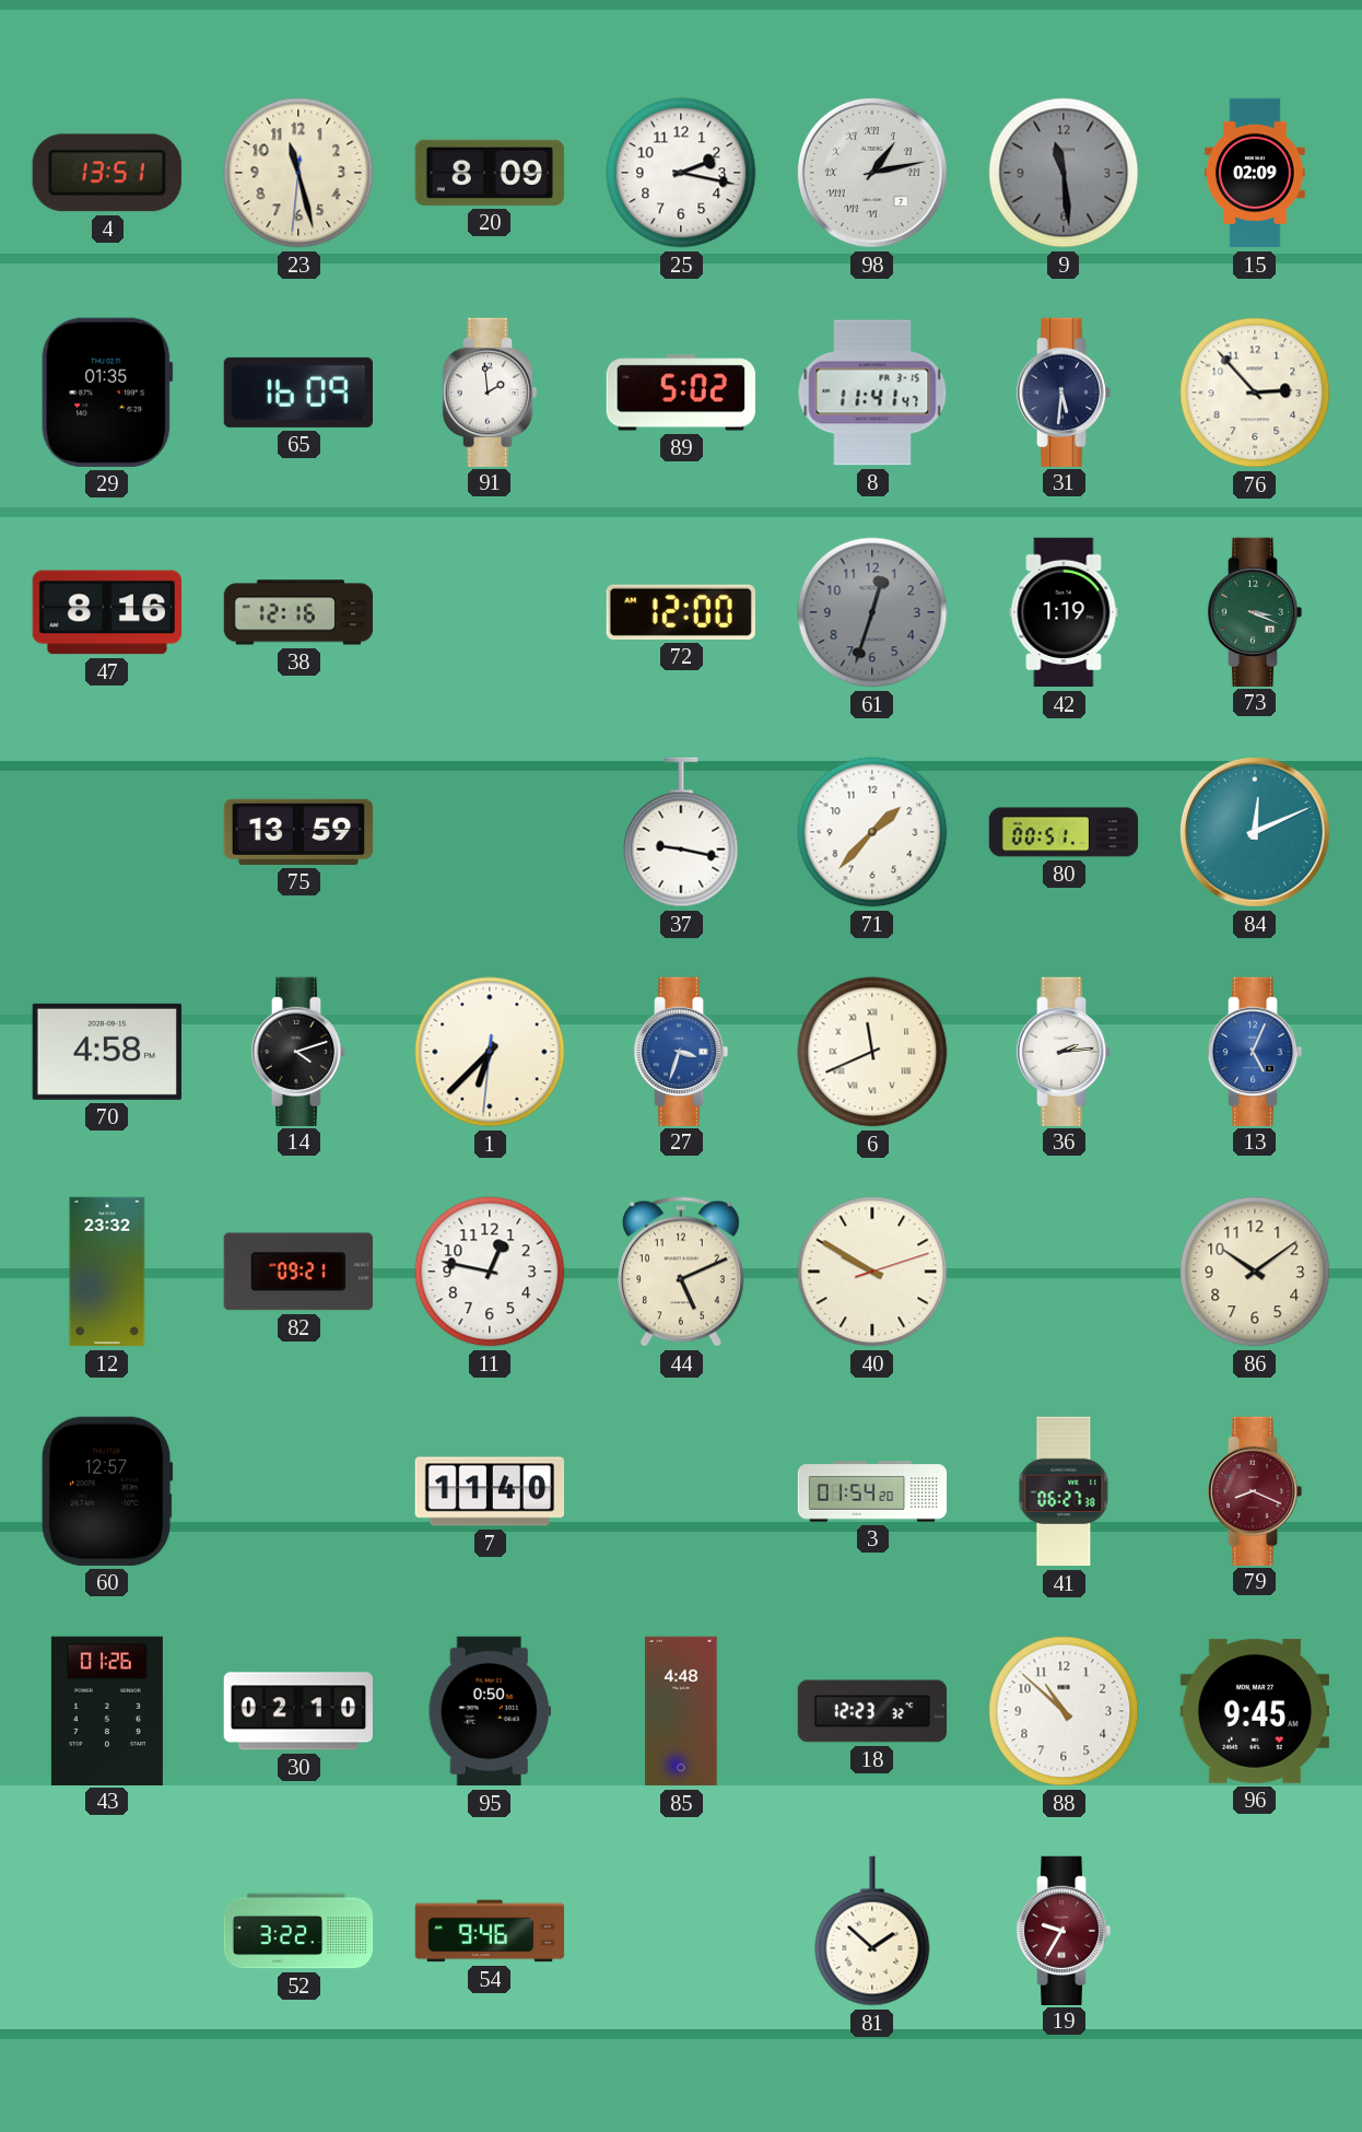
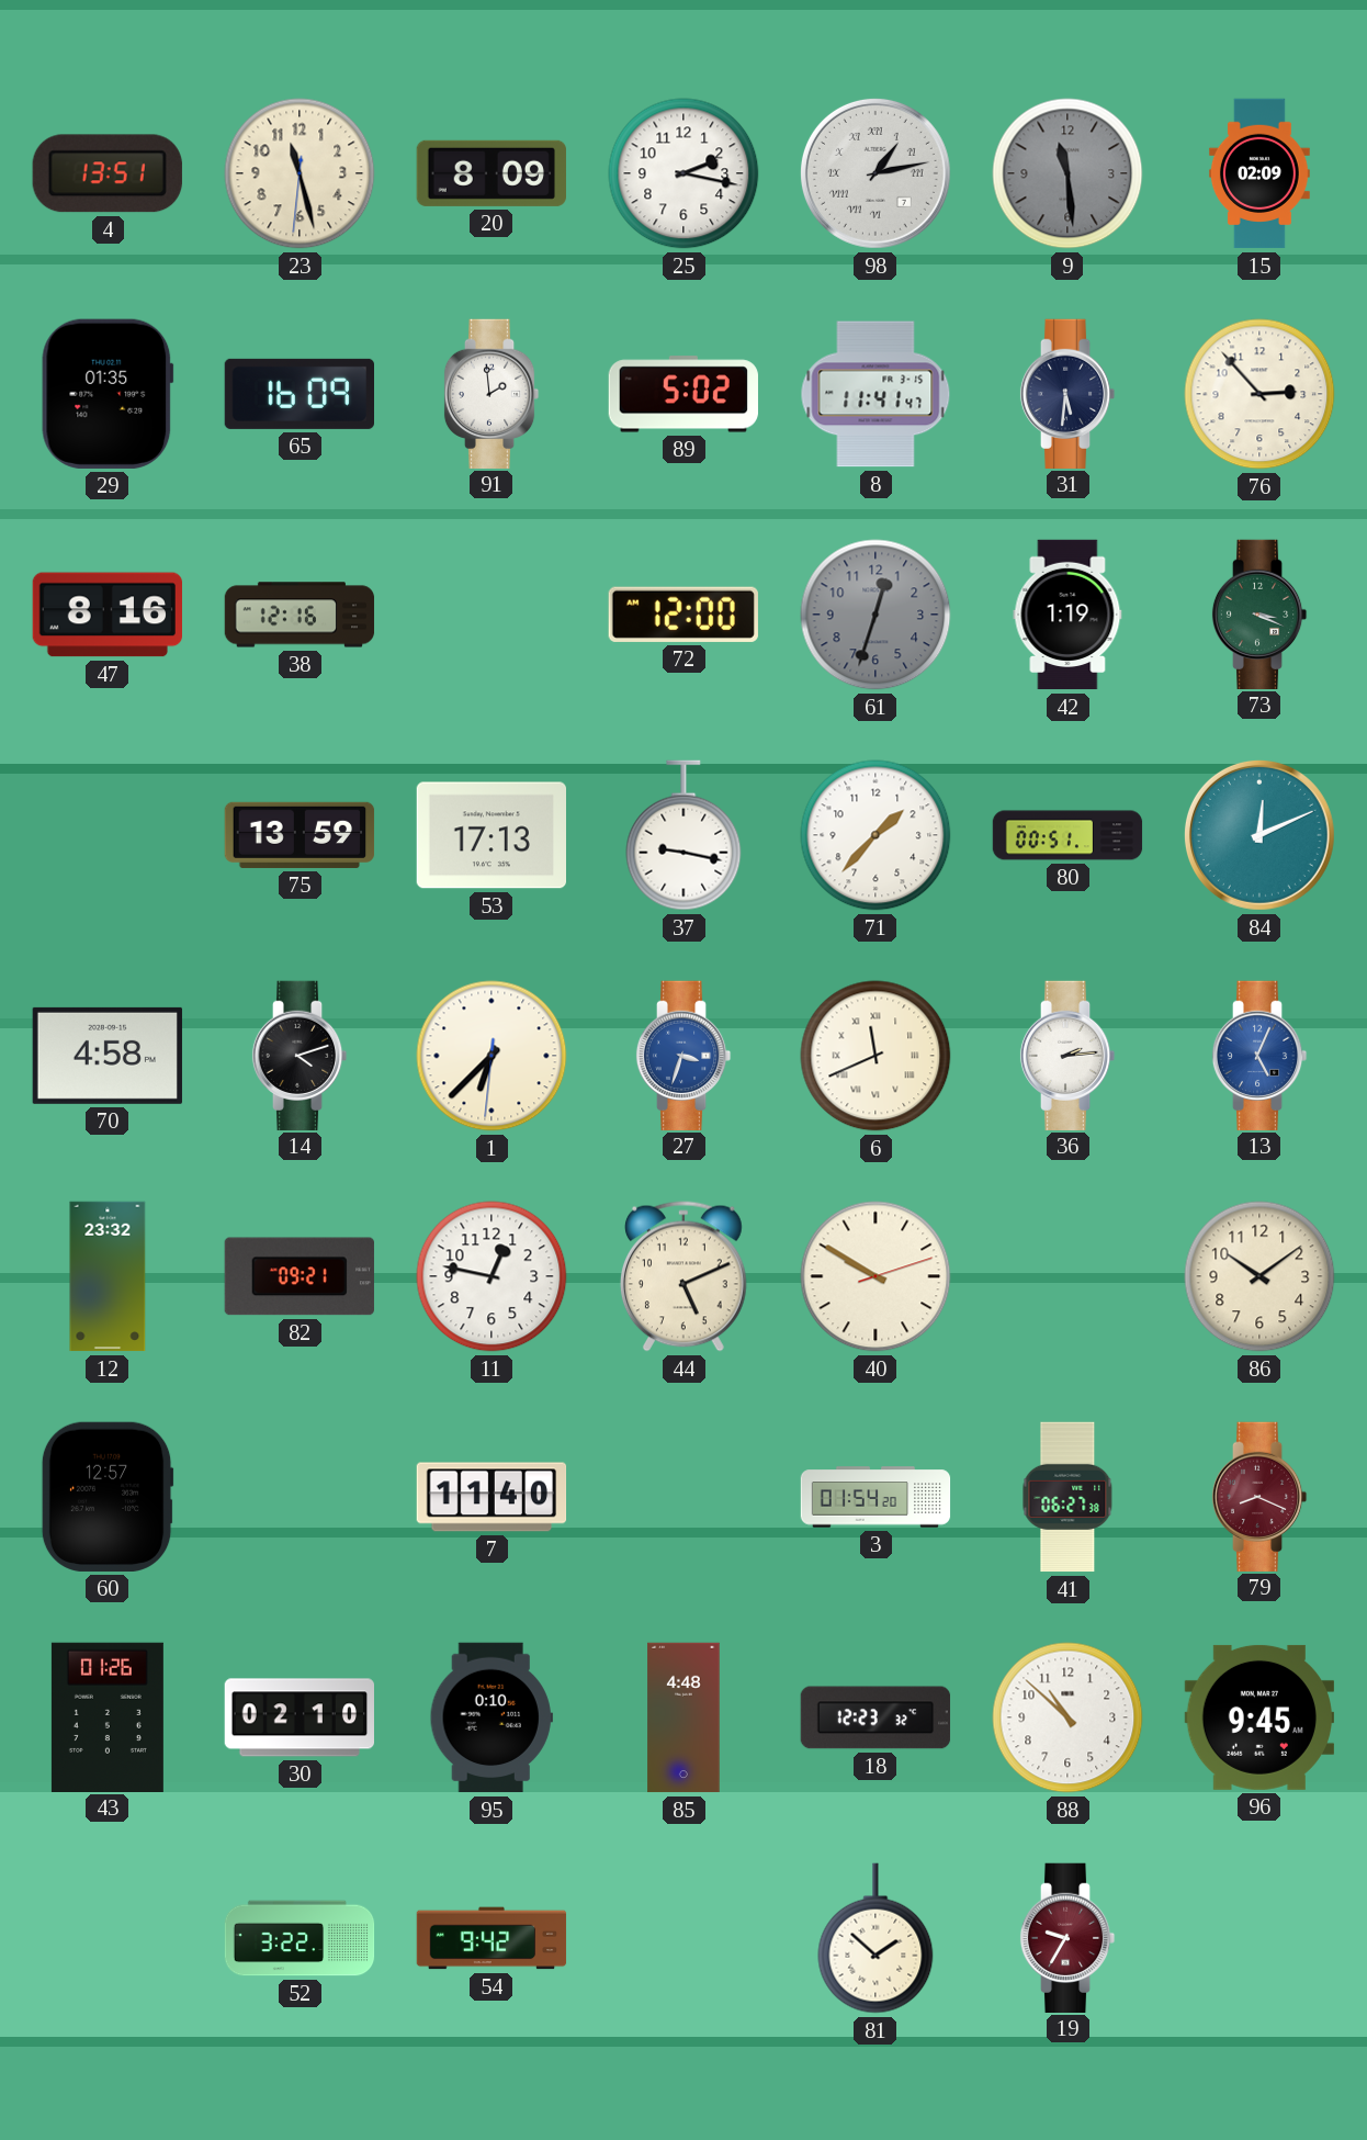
53: none -> 17:13 (490, 835)
95: 0:50 -> 0:10 (492, 1717)
54: 9:46 -> 9:42 (492, 1938)
